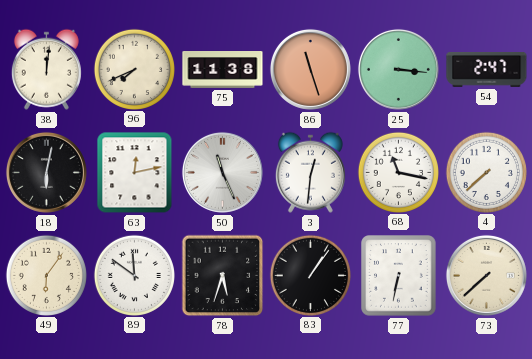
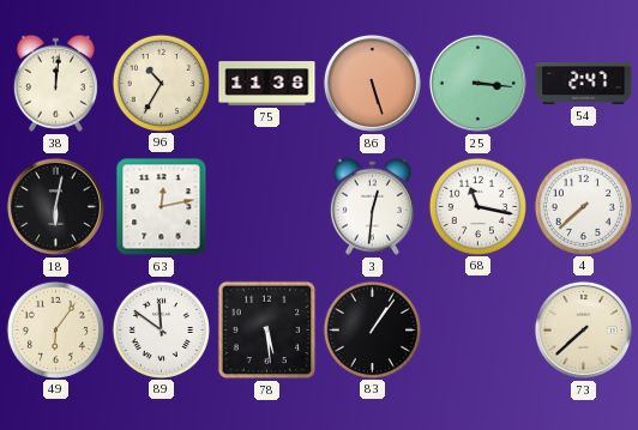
96: 7:41 -> 10:35 (161, 83)
86: 11:27 -> 5:27 (372, 83)
50: 11:26 -> none (222, 172)
78: 5:33 -> 5:29 (267, 331)
77: 6:32 -> none (399, 276)
